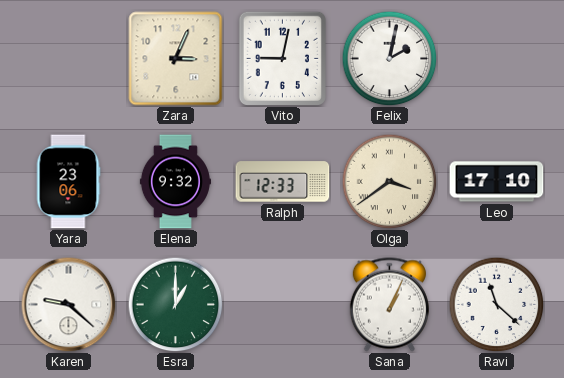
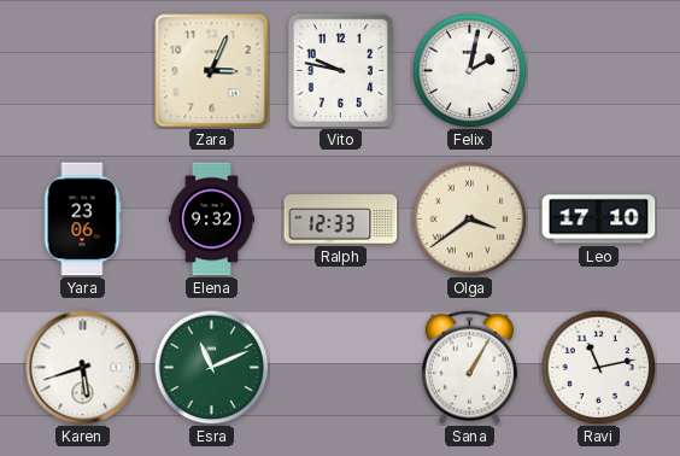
Vito: 9:02 -> 9:47 (340, 70)
Karen: 9:22 -> 5:42 (82, 367)
Esra: 1:00 -> 11:11 (211, 367)
Sana: 1:04 -> 1:05 (469, 368)
Ravi: 11:22 -> 11:13 (598, 367)
